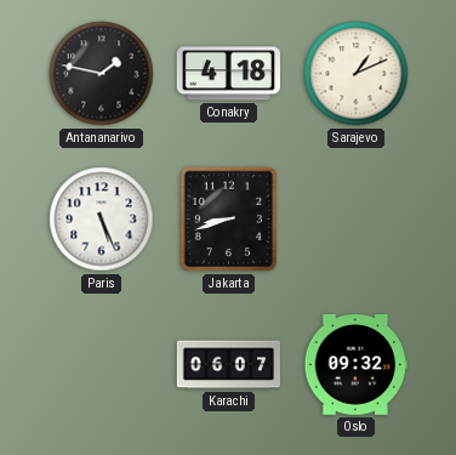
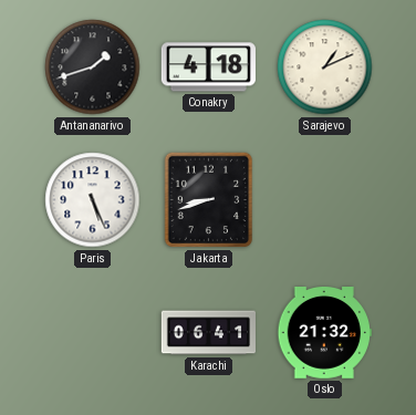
Antananarivo: 1:47 -> 1:42 (93, 68)
Karachi: 06:07 -> 06:41 (208, 333)
Oslo: 09:32 -> 21:32 (324, 333)
